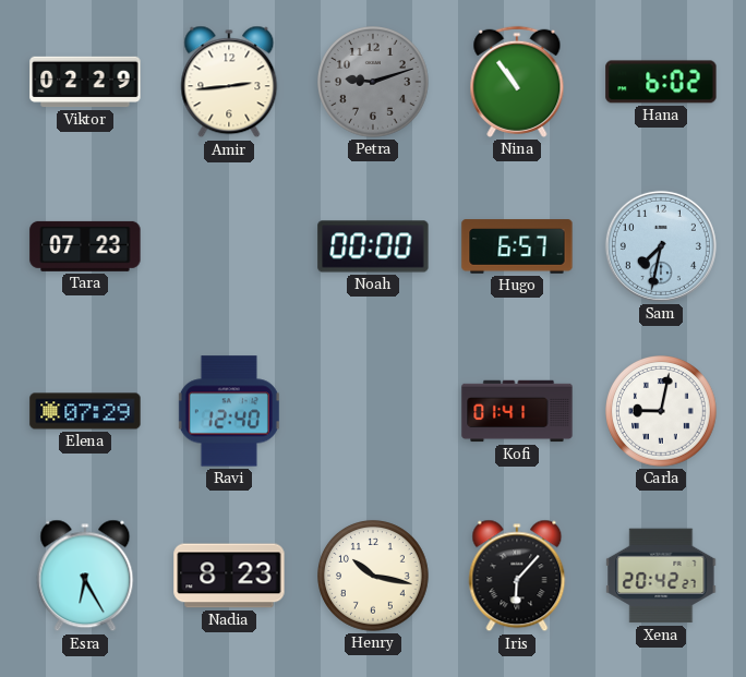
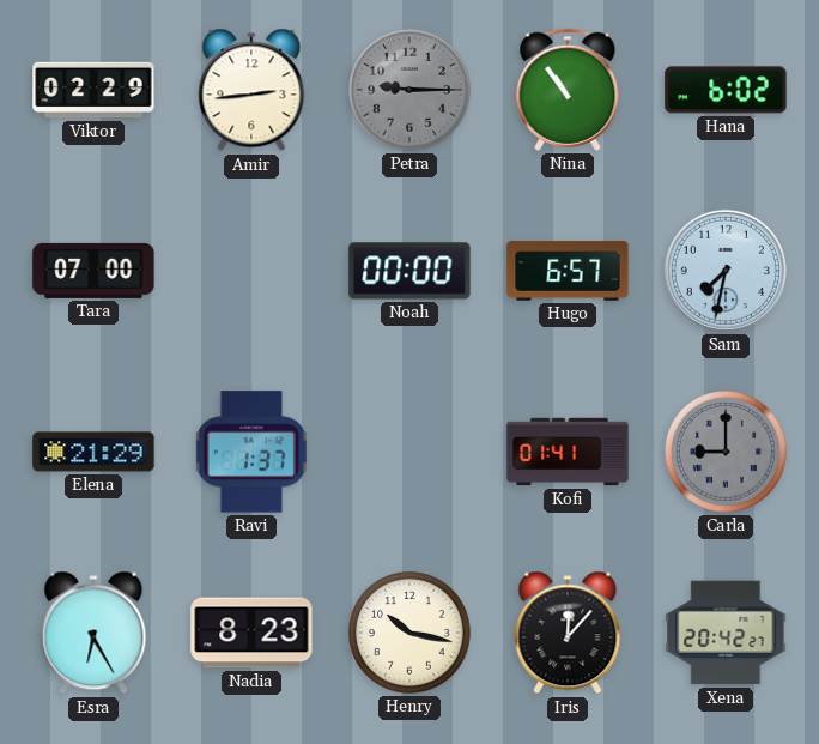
Petra: 9:12 -> 9:15 (411, 91)
Tara: 07:23 -> 07:00 (93, 271)
Elena: 07:29 -> 21:29 (93, 452)
Ravi: 12:40 -> 1:37 (251, 452)
Carla: 9:02 -> 9:00 (727, 453)
Carla dial: white -> grey (727, 453)
Iris: 6:07 -> 12:07 (568, 633)
